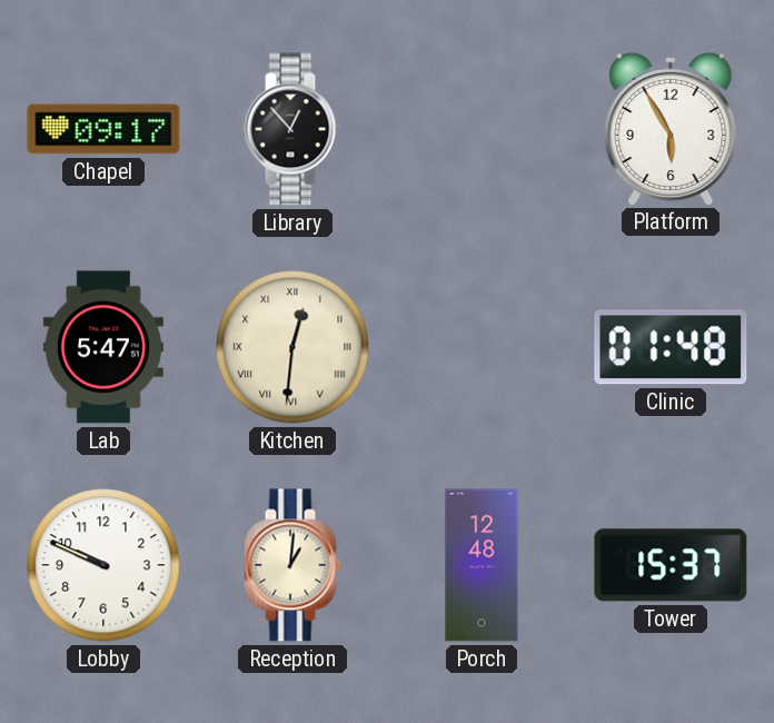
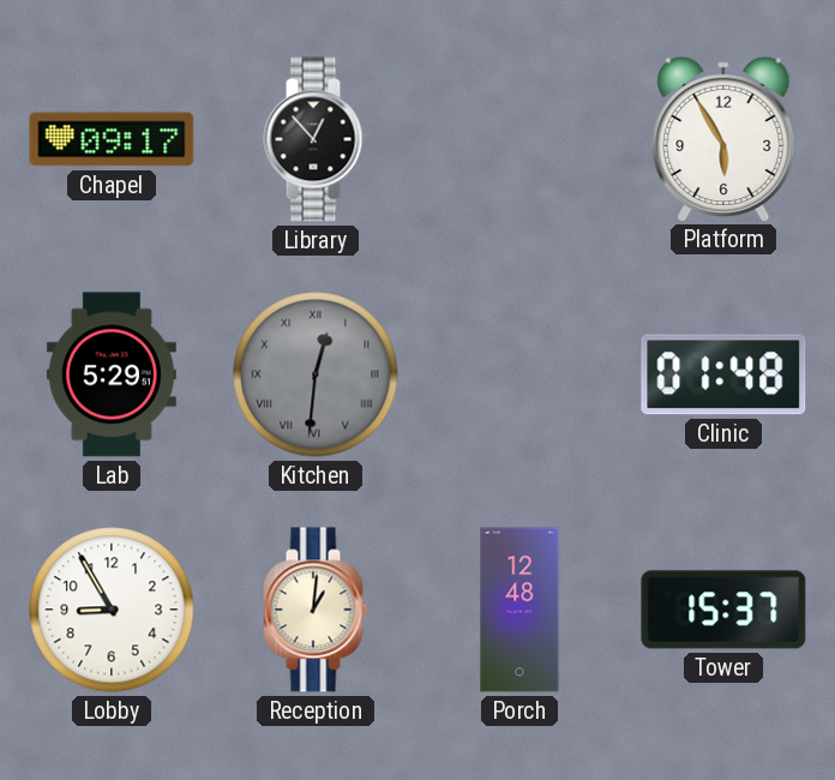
Lab: 5:47 -> 5:29 (112, 374)
Kitchen dial: cream -> grey (316, 374)
Lobby: 9:49 -> 8:55 (112, 610)
